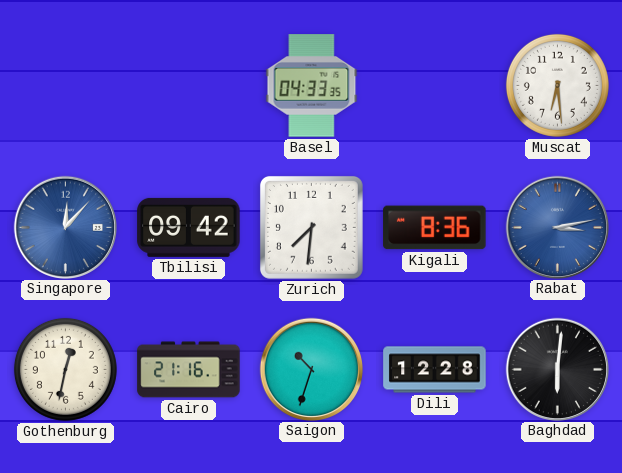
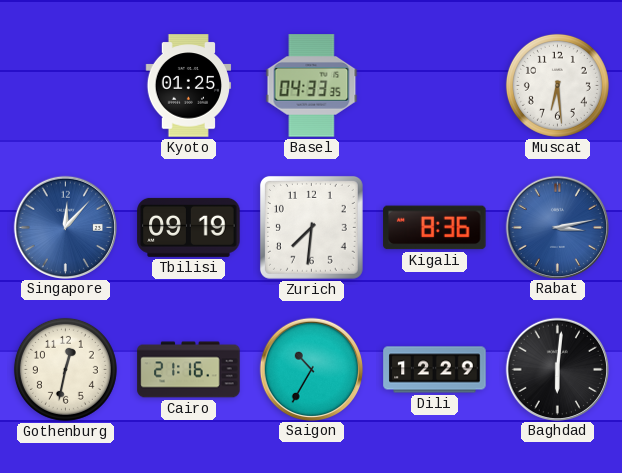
Kyoto: none -> 01:25 (189, 86)
Tbilisi: 09:42 -> 09:19 (189, 227)
Saigon: 10:33 -> 10:35 (311, 369)
Dili: 12:28 -> 12:29 (435, 370)
